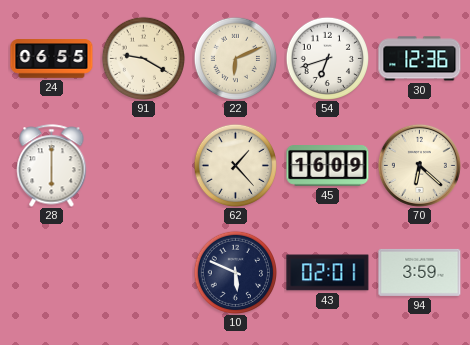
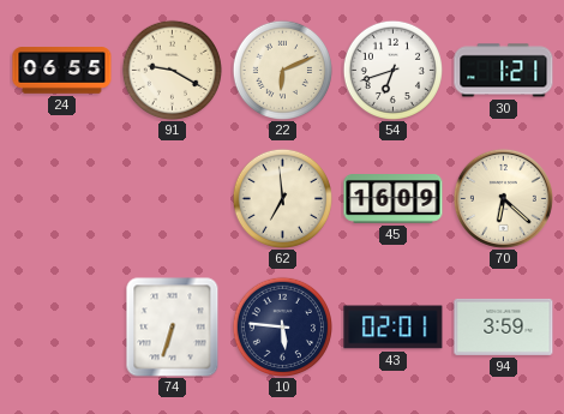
30: 12:36 -> 1:21 (504, 71)
28: 6:00 -> none (52, 166)
62: 1:23 -> 6:59 (282, 198)
74: none -> 6:33 (173, 326)
10: 5:49 -> 5:46 (282, 326)
